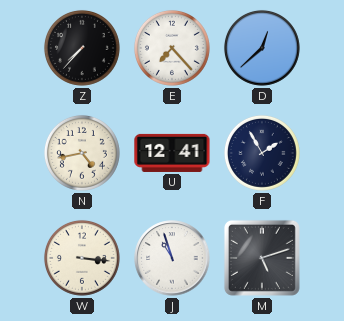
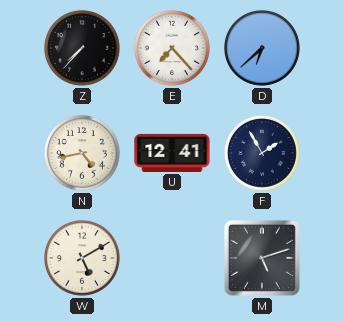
D: 12:38 -> 6:38 (262, 48)
W: 3:16 -> 5:10 (82, 258)
J: 10:57 -> none (172, 258)
